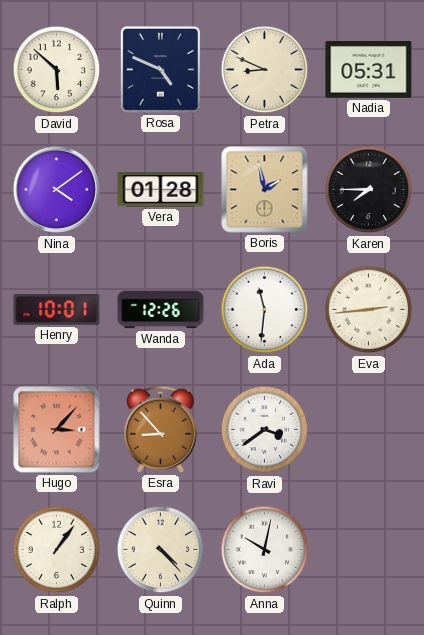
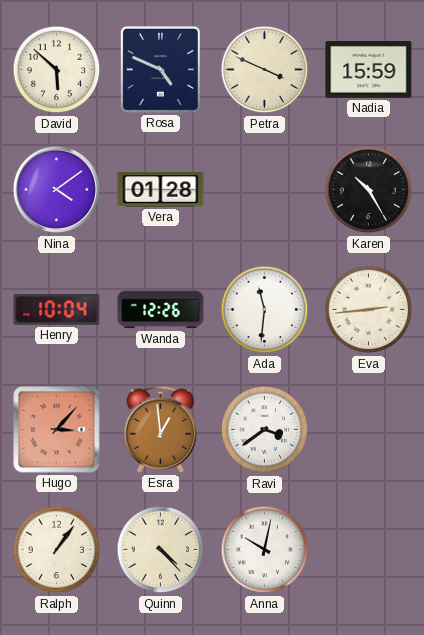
Petra: 8:49 -> 3:49 (265, 70)
Nadia: 05:31 -> 15:59 (369, 70)
Boris: 1:58 -> none (265, 190)
Karen: 7:45 -> 10:25 (369, 190)
Henry: 10:01 -> 10:04 (57, 310)
Esra: 8:53 -> 12:59 (161, 429)
